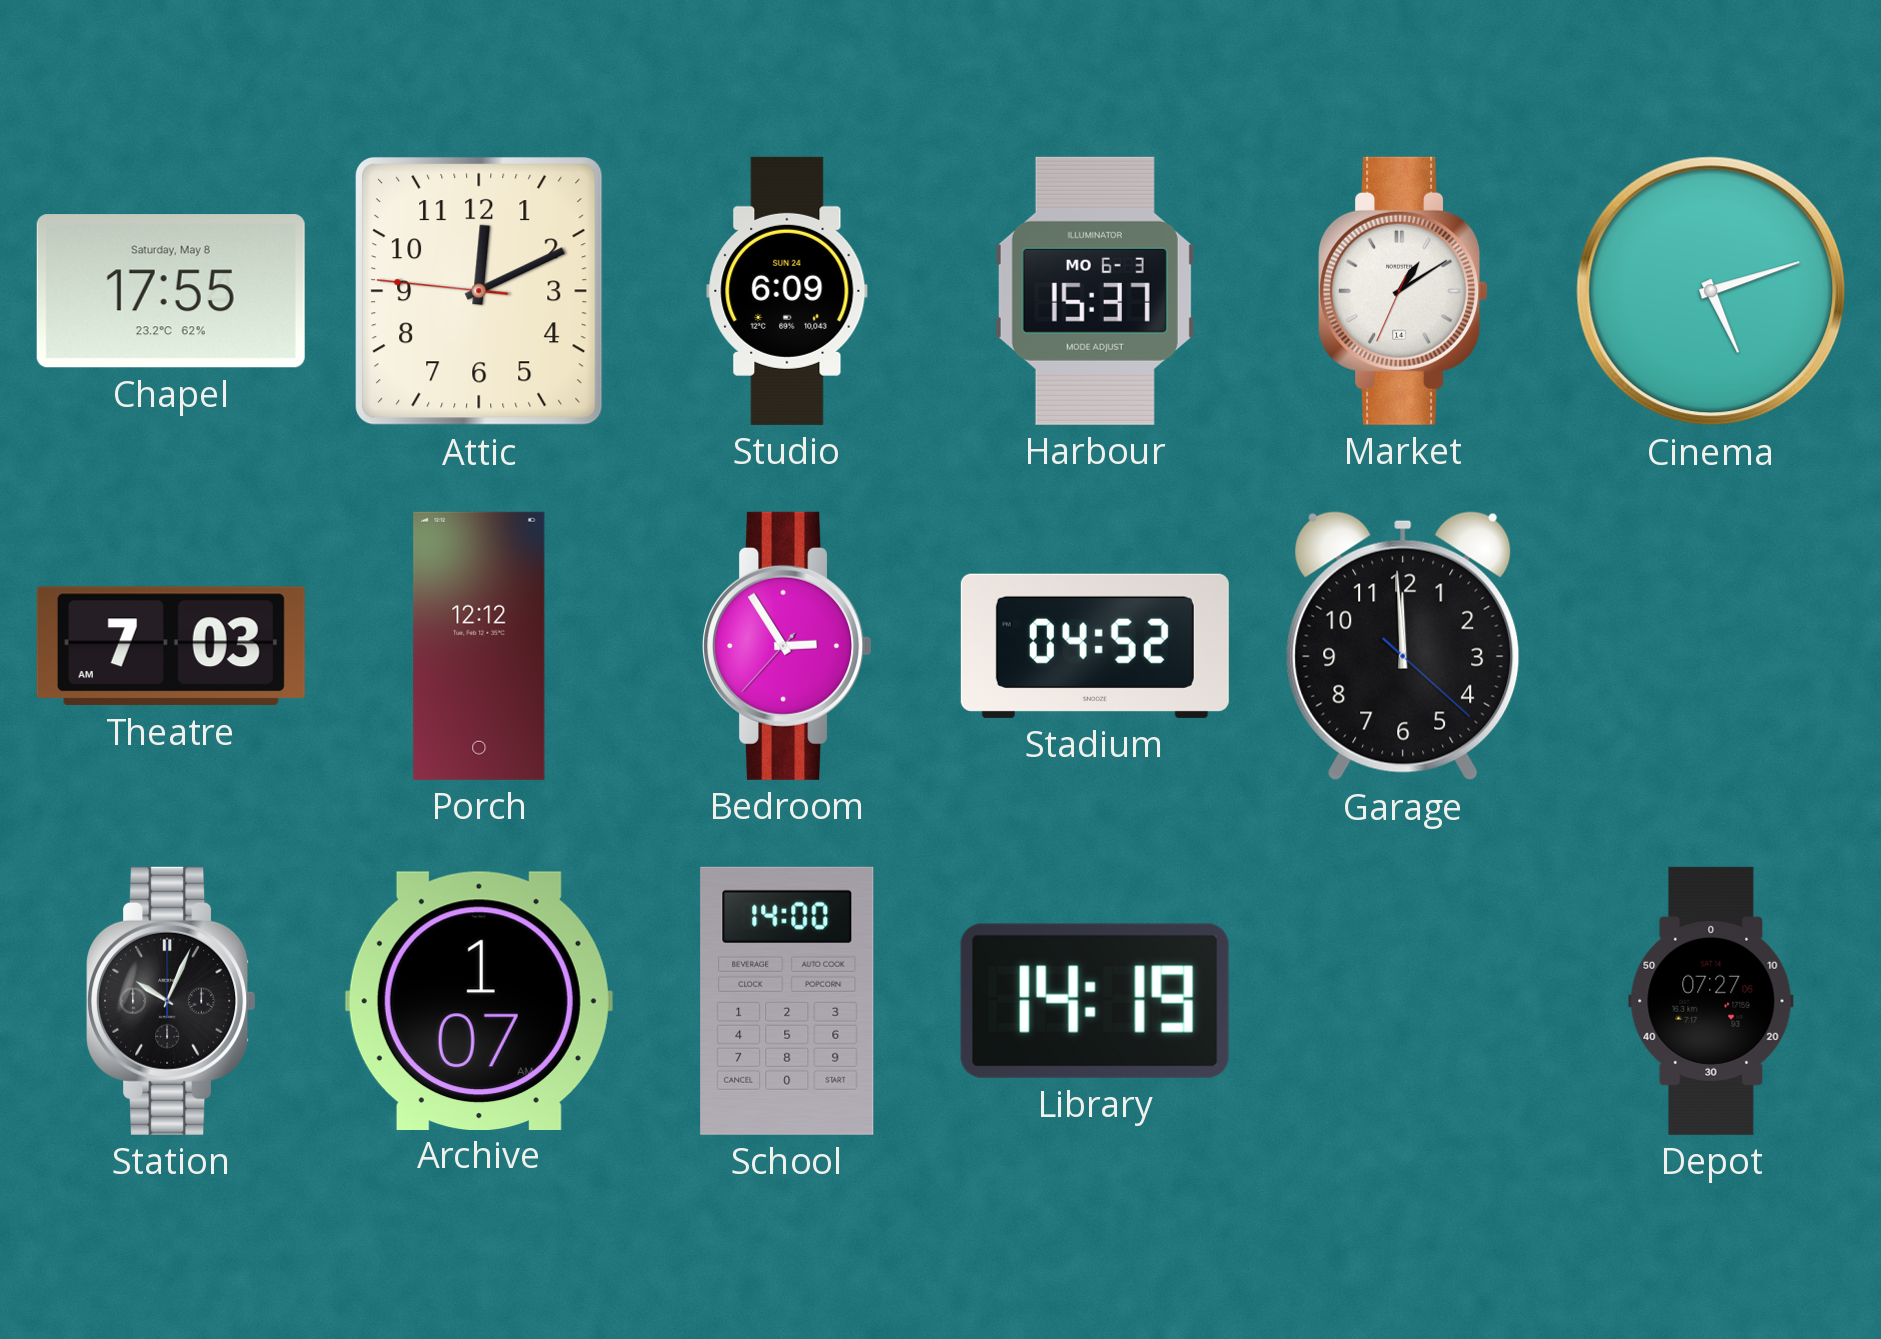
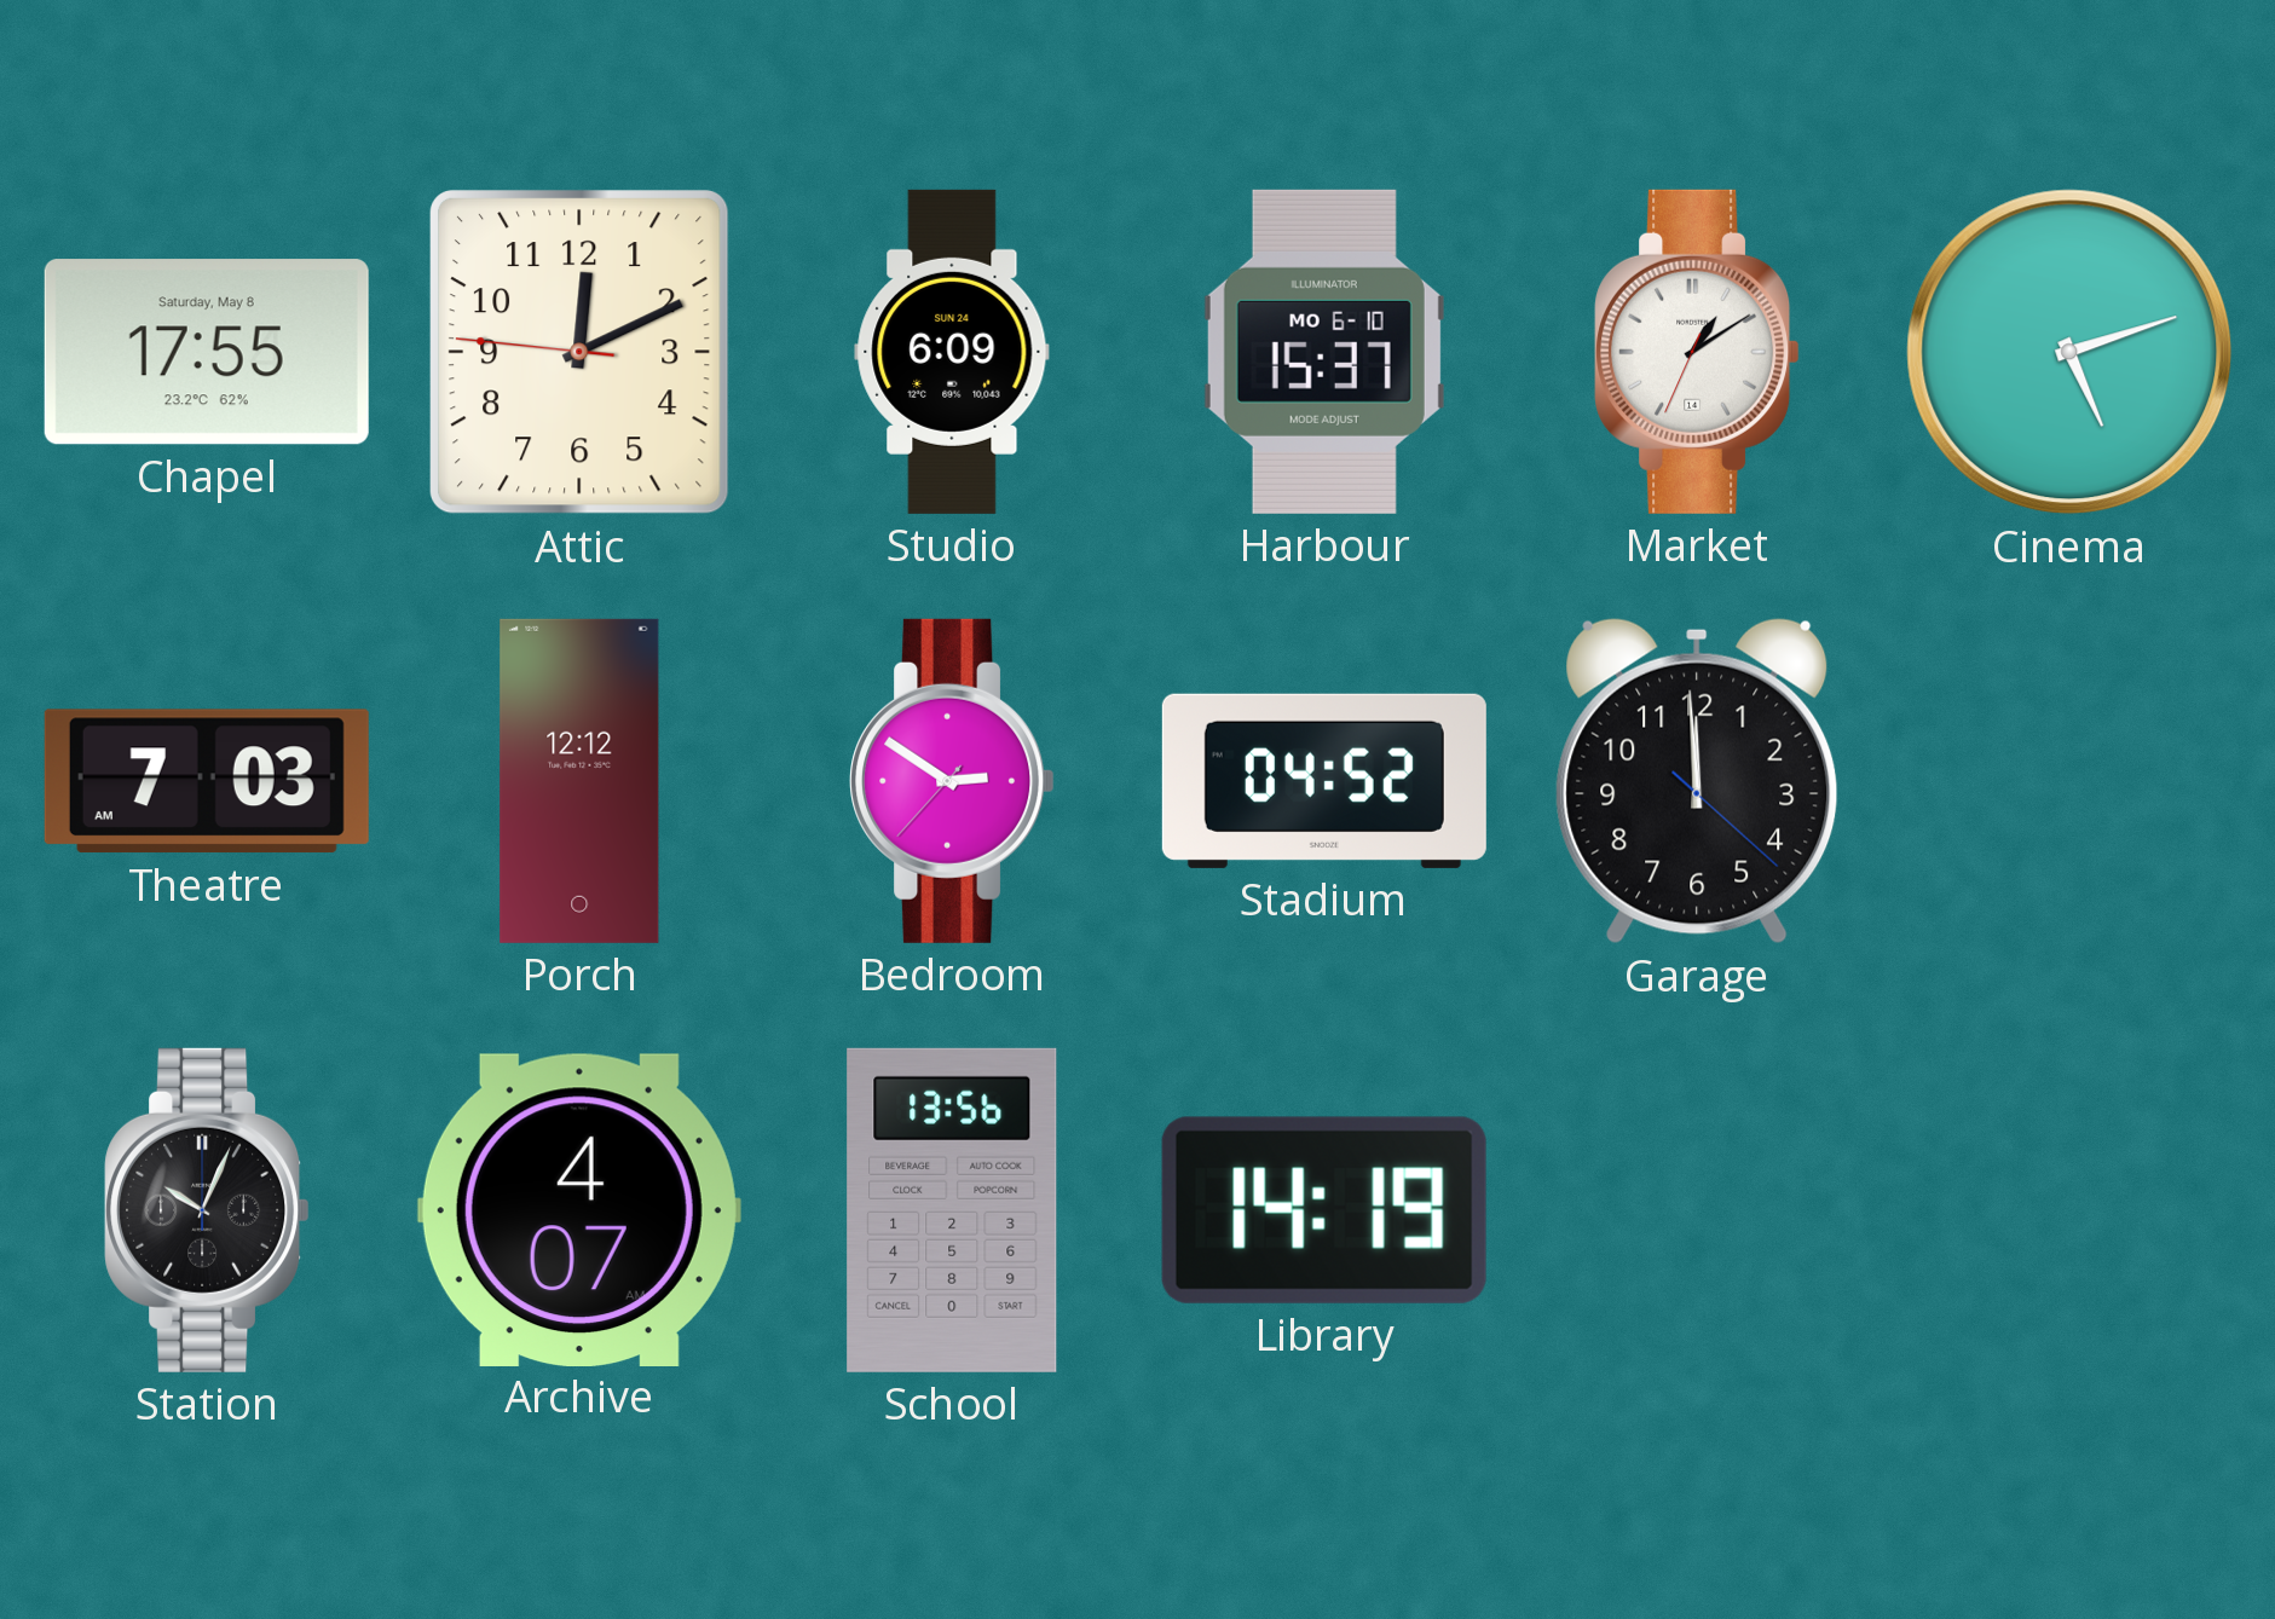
Harbour date: MO 6-3 -> MO 6-10 (1324, 352)
Bedroom: 2:54 -> 2:50 (952, 781)
Archive: 1:07 -> 4:07 (579, 1209)
School: 14:00 -> 13:56 (952, 1210)
Depot: 07:27 -> none (1711, 1001)
